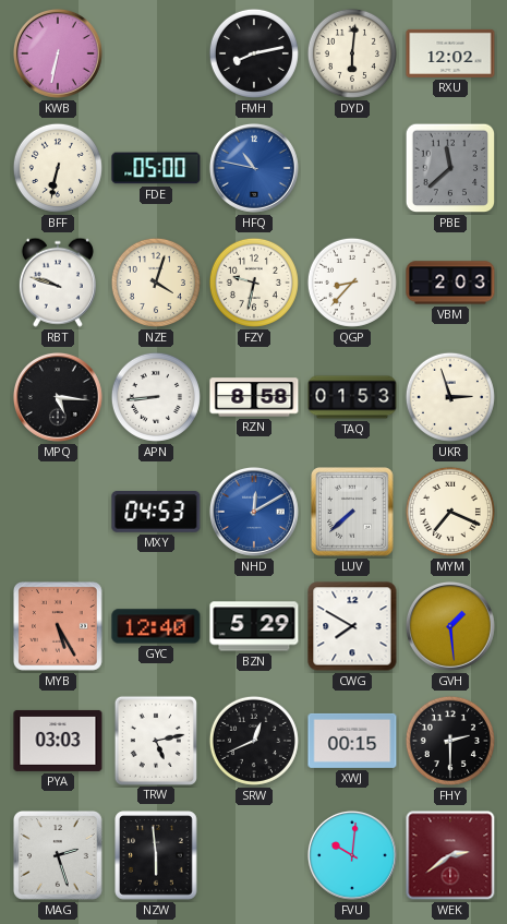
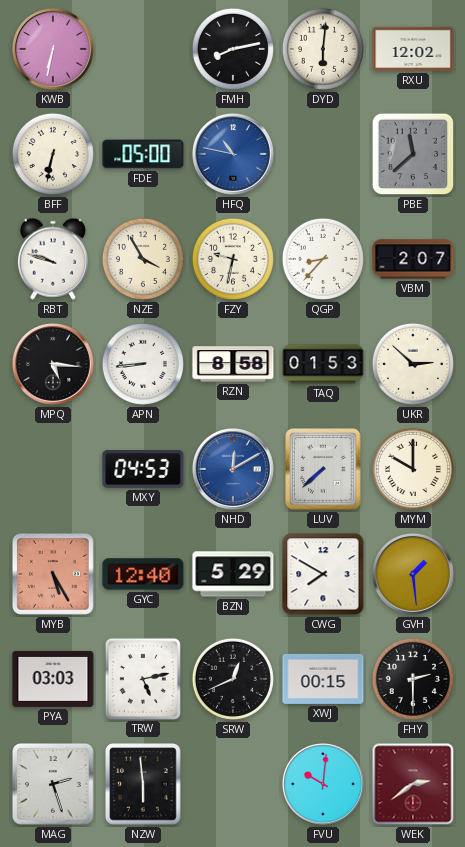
NZE: 4:03 -> 3:55 (143, 259)
VBM: 2:03 -> 2:07 (413, 259)
UKR: 2:57 -> 2:52 (413, 364)
MYM: 7:19 -> 10:00 (413, 469)
